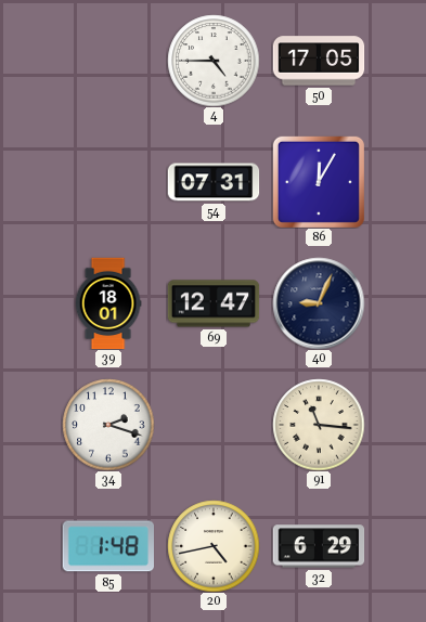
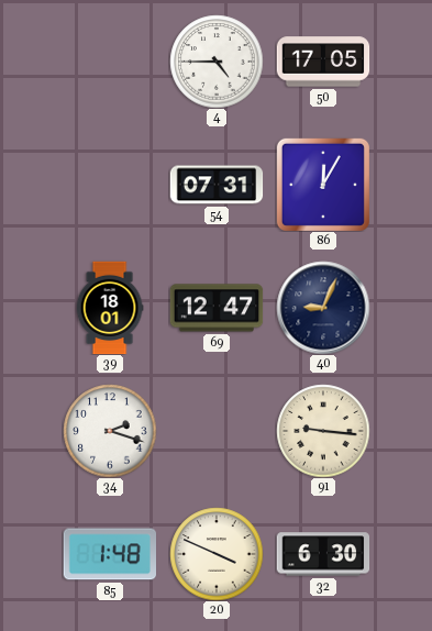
91: 11:16 -> 9:16 (323, 431)
20: 4:43 -> 3:49 (217, 554)
32: 6:29 -> 6:30 (323, 554)
